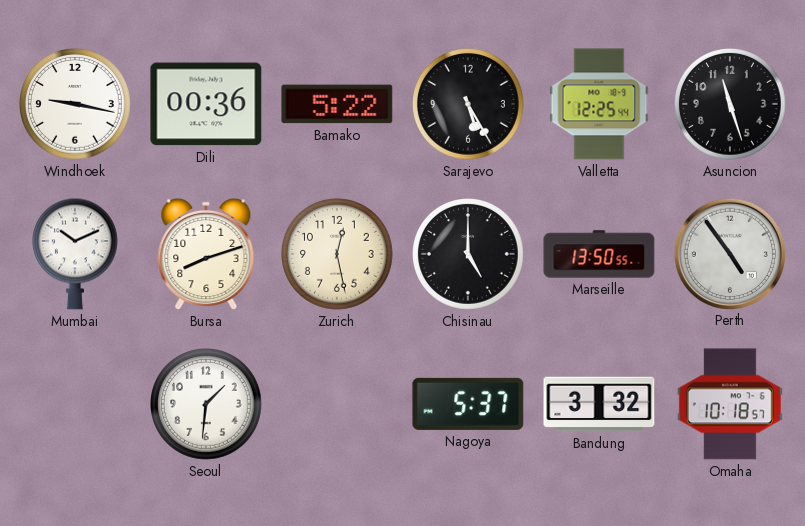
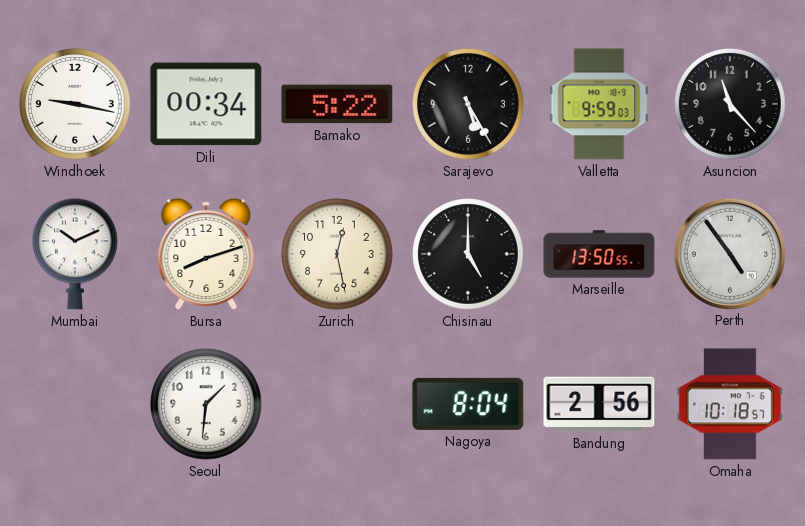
Dili: 00:36 -> 00:34 (206, 104)
Valletta: 12:25 -> 9:59 (599, 104)
Asuncion: 11:27 -> 11:23 (731, 105)
Nagoya: 5:37 -> 8:04 (468, 404)
Bandung: 3:32 -> 2:56 (599, 404)
